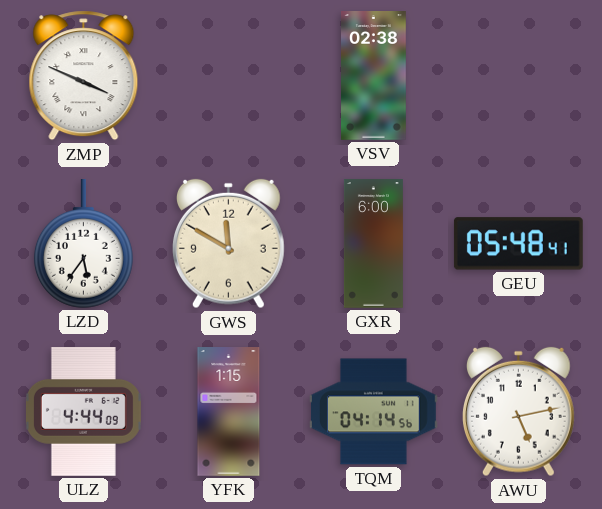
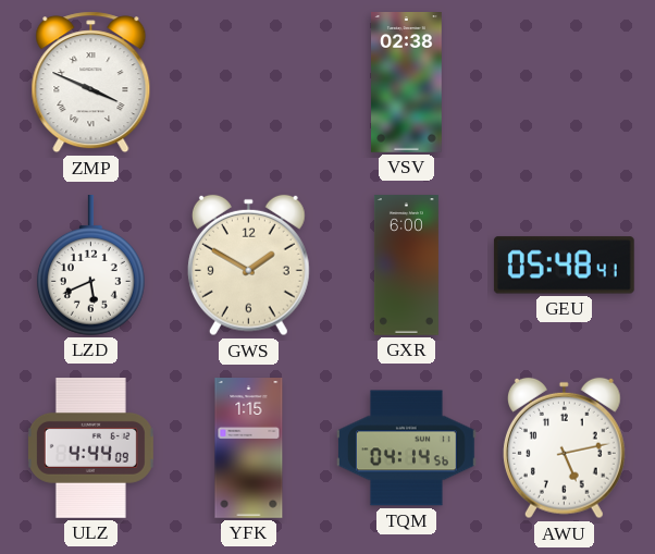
LZD: 5:36 -> 5:41 (90, 266)
GWS: 11:50 -> 1:50 (248, 266)
